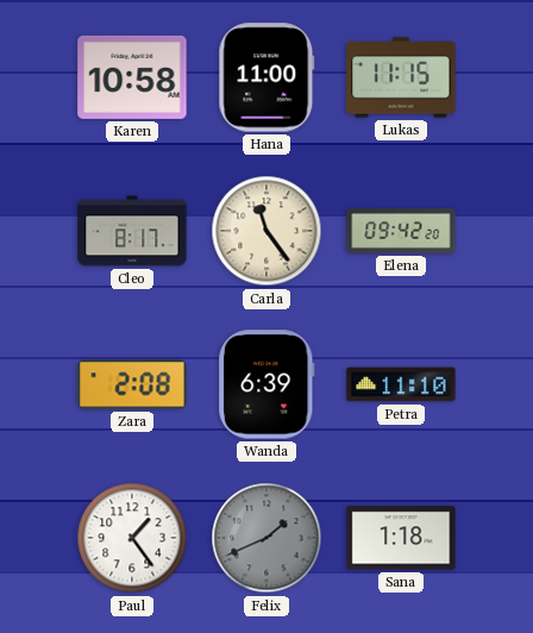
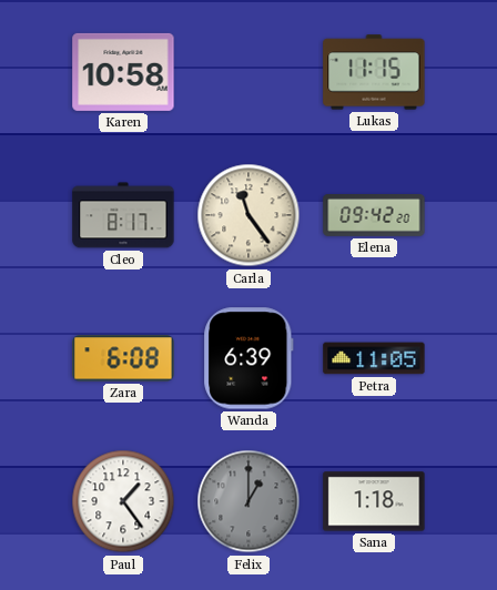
Hana: 11:00 -> none (266, 77)
Zara: 2:08 -> 6:08 (123, 358)
Petra: 11:10 -> 11:05 (374, 358)
Felix: 1:41 -> 1:00 (248, 501)
